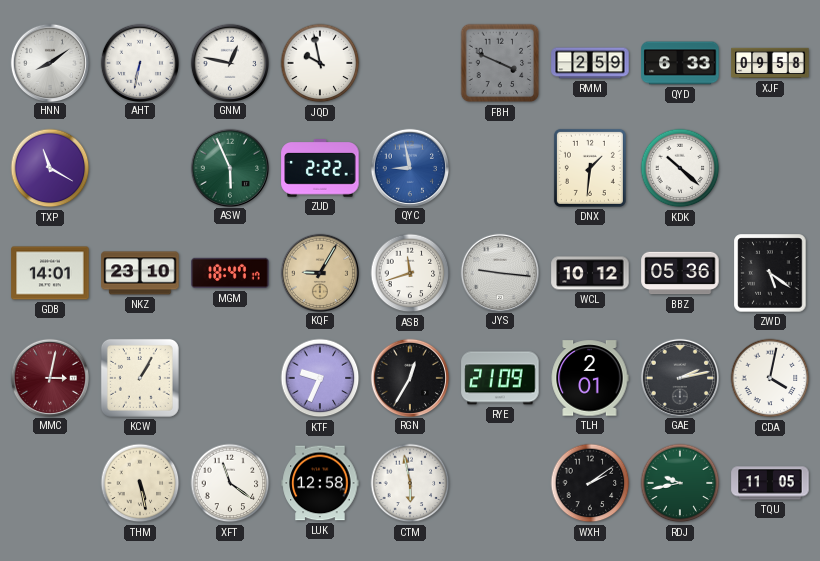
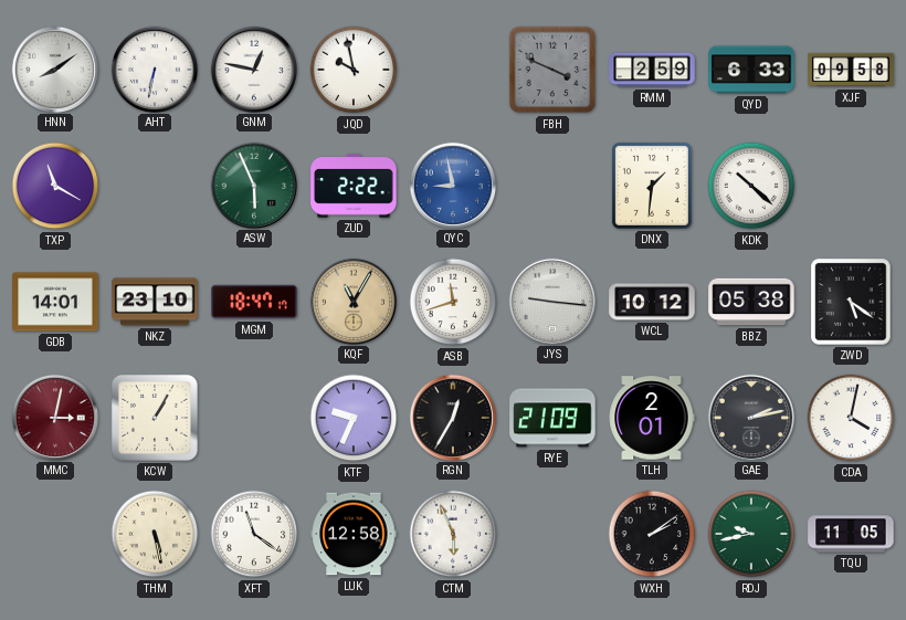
KQF: 9:05 -> 11:05 (352, 301)
BBZ: 05:36 -> 05:38 (751, 302)
CTM: 5:58 -> 5:56 (453, 534)
